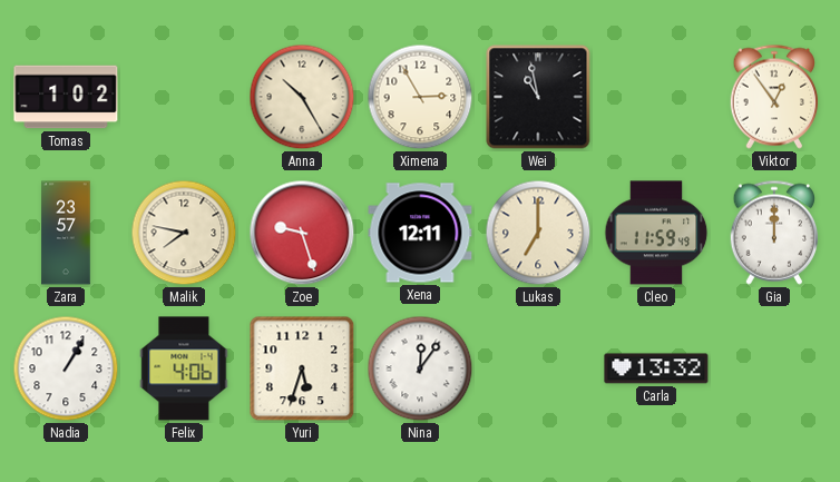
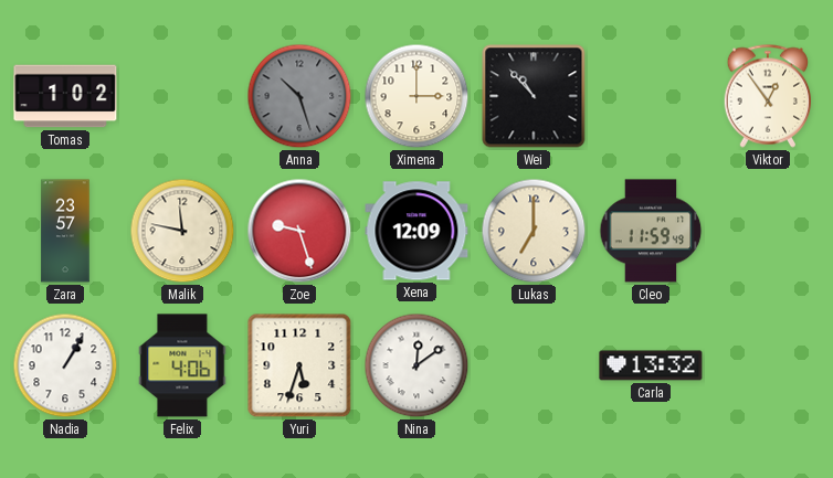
Anna: 10:25 -> 10:27 (299, 96)
Anna dial: cream -> grey (299, 96)
Ximena: 2:55 -> 3:00 (416, 96)
Wei: 10:58 -> 10:53 (534, 96)
Malik: 7:47 -> 11:47 (182, 231)
Xena: 12:11 -> 12:09 (416, 231)
Gia: 12:00 -> none (774, 233)
Nina: 12:06 -> 12:09 (416, 365)
